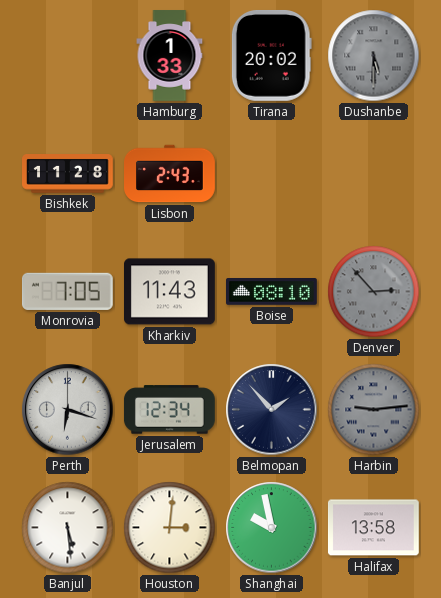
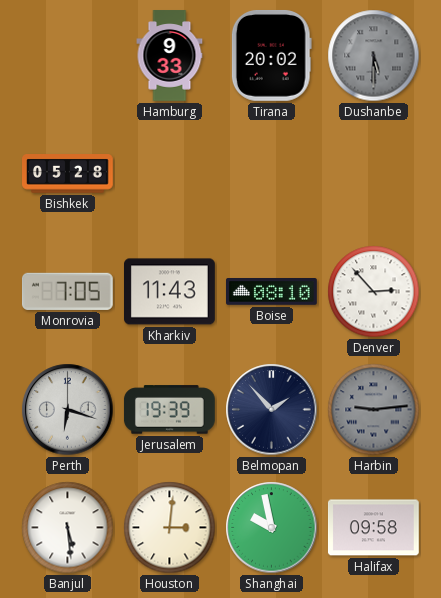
Hamburg: 1:33 -> 9:33 (170, 56)
Bishkek: 11:28 -> 05:28 (68, 174)
Lisbon: 2:43 -> none (170, 174)
Denver dial: grey -> white (374, 292)
Jerusalem: 12:34 -> 19:39 (169, 410)
Halifax: 13:58 -> 09:58 (373, 528)
